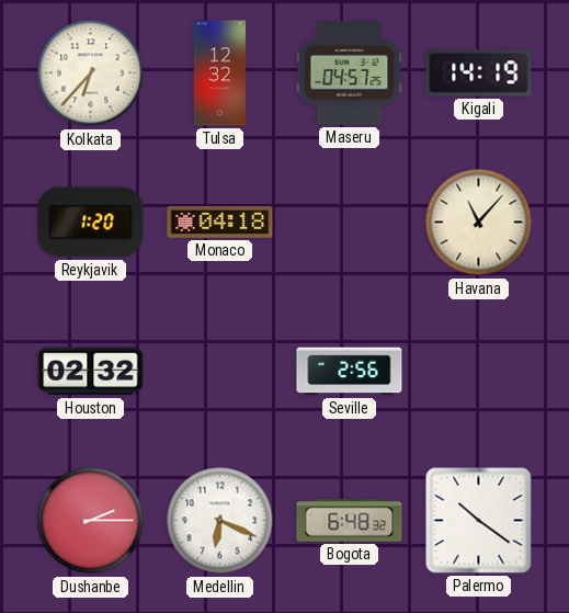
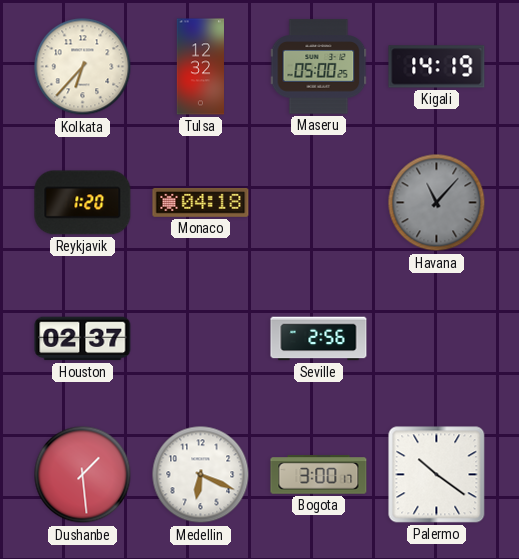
Maseru: 04:57 -> 05:00 (319, 67)
Havana dial: cream -> grey (437, 203)
Houston: 02:32 -> 02:37 (83, 339)
Dushanbe: 2:15 -> 1:29 (83, 475)
Bogota: 6:48 -> 3:00 (319, 475)
